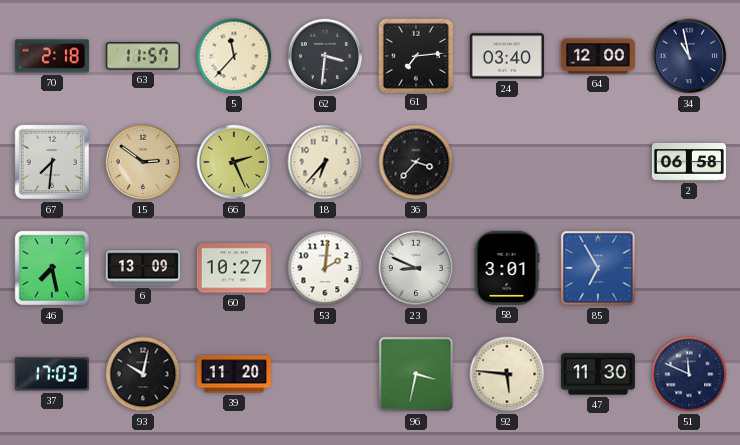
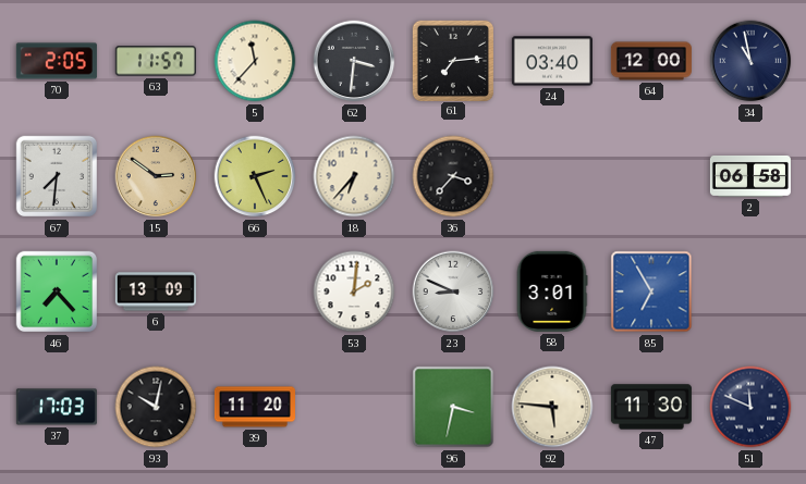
70: 2:18 -> 2:05 (57, 61)
46: 7:28 -> 7:23 (57, 291)
60: 10:27 -> none (234, 268)
